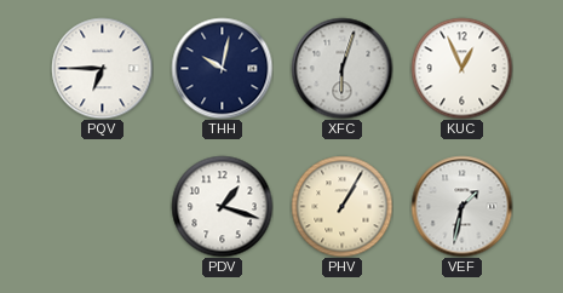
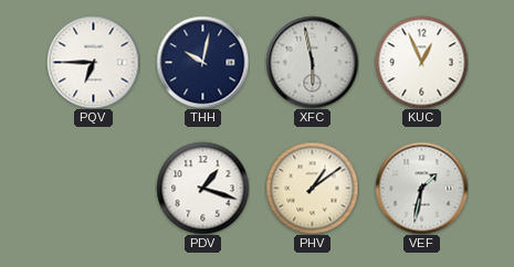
XFC: 6:03 -> 5:58 (312, 62)
PHV: 1:05 -> 1:09 (312, 188)
